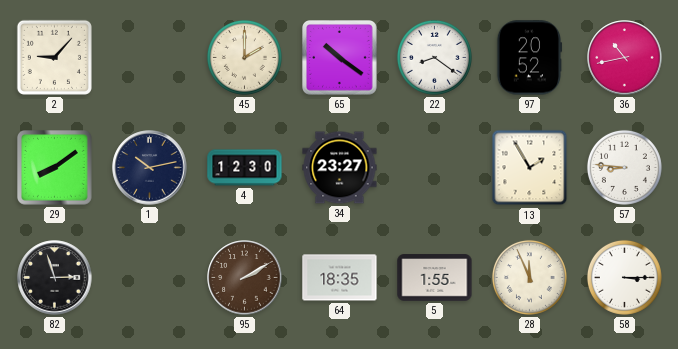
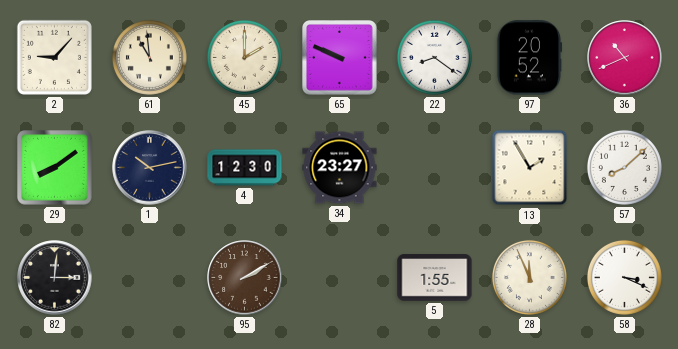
61: none -> 10:59 (149, 57)
65: 10:21 -> 9:49 (340, 58)
36: 10:43 -> 10:41 (625, 58)
57: 8:46 -> 8:08 (624, 167)
82: 2:57 -> 3:01 (55, 278)
64: 18:35 -> none (340, 278)
58: 3:15 -> 3:19 (624, 277)
